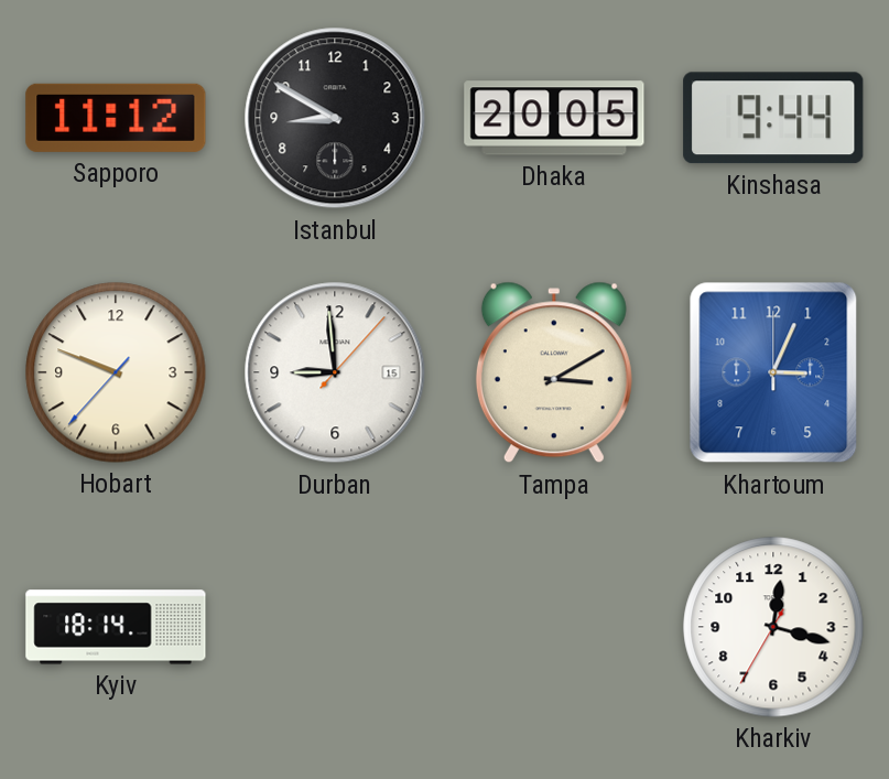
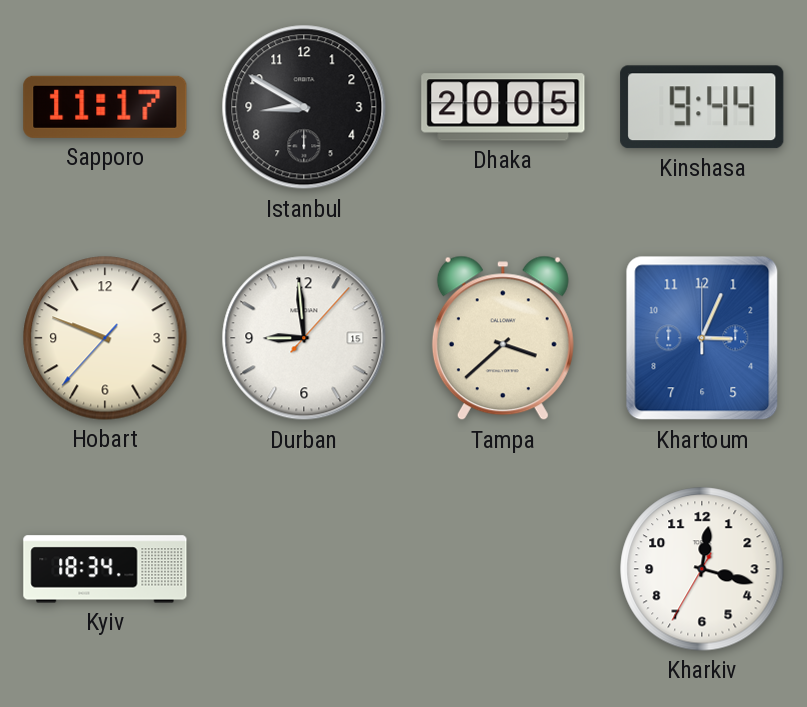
Sapporo: 11:12 -> 11:17 (105, 107)
Tampa: 3:10 -> 3:38 (503, 338)
Kyiv: 18:14 -> 18:34 (105, 569)
